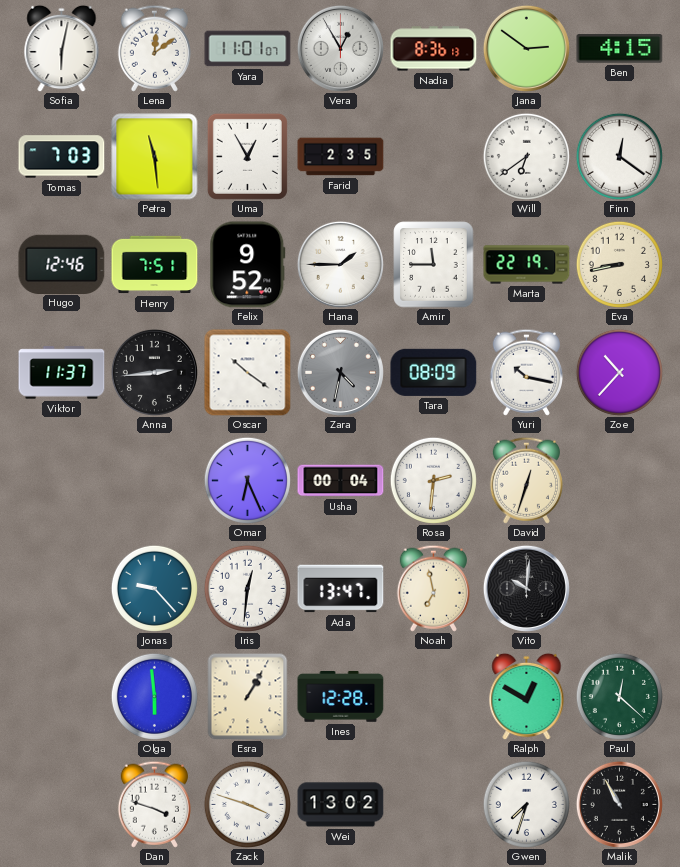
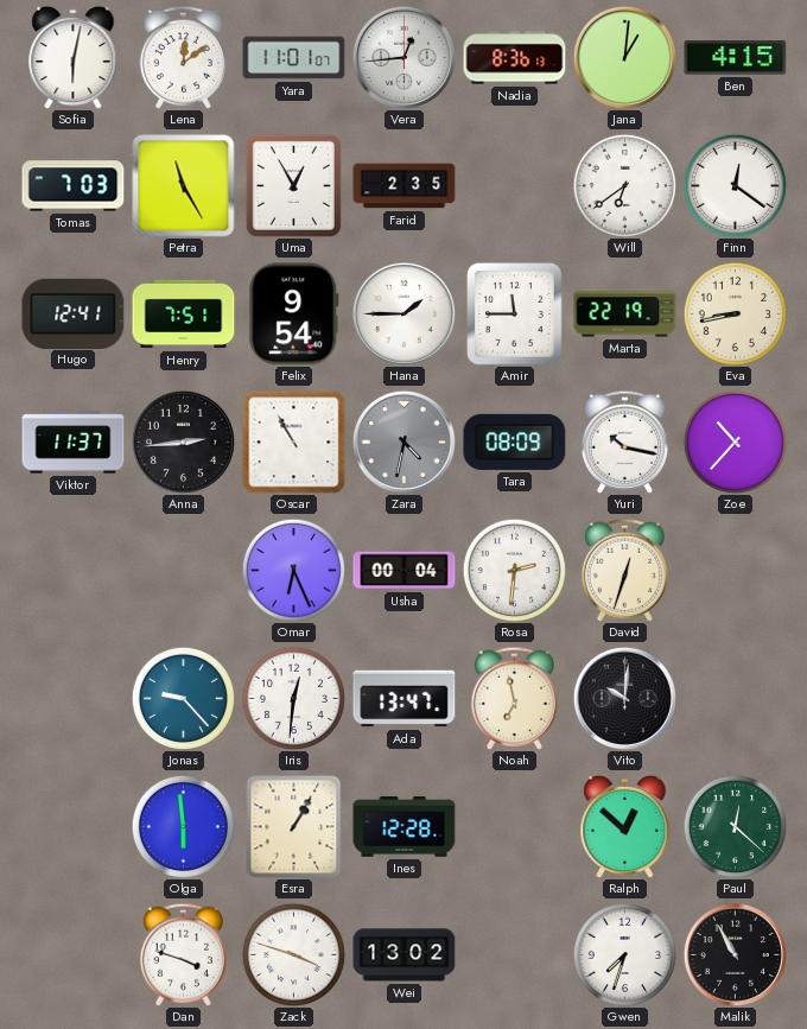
Vera: 12:55 -> 12:44 (403, 57)
Jana: 2:51 -> 1:01 (624, 57)
Petra: 11:29 -> 11:25 (184, 186)
Hugo: 12:46 -> 12:41 (74, 313)
Felix: 9:52 -> 9:54 (294, 315)
Oscar: 10:21 -> 10:55 (294, 443)
Ralph: 12:50 -> 12:52 (625, 826)
